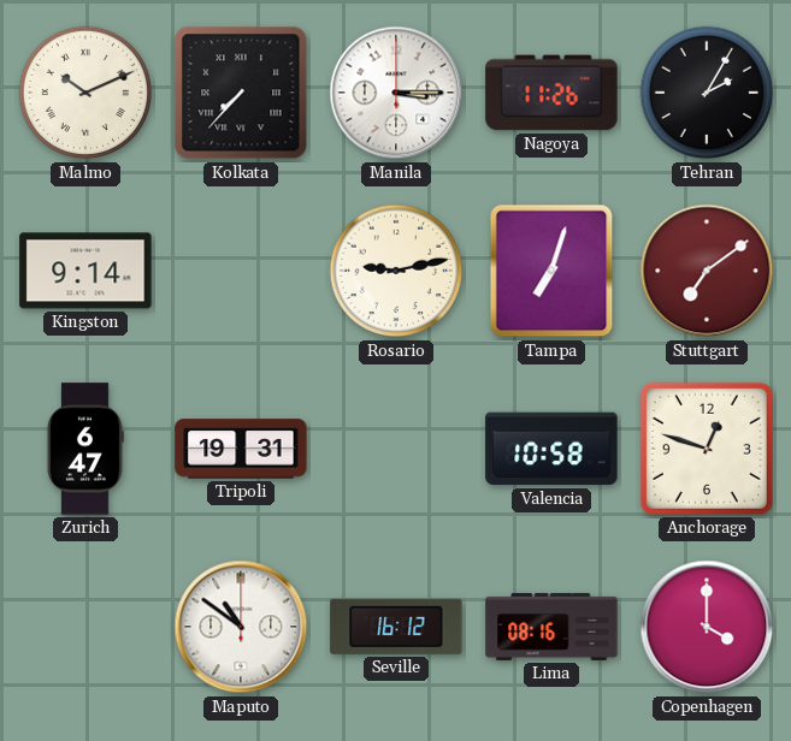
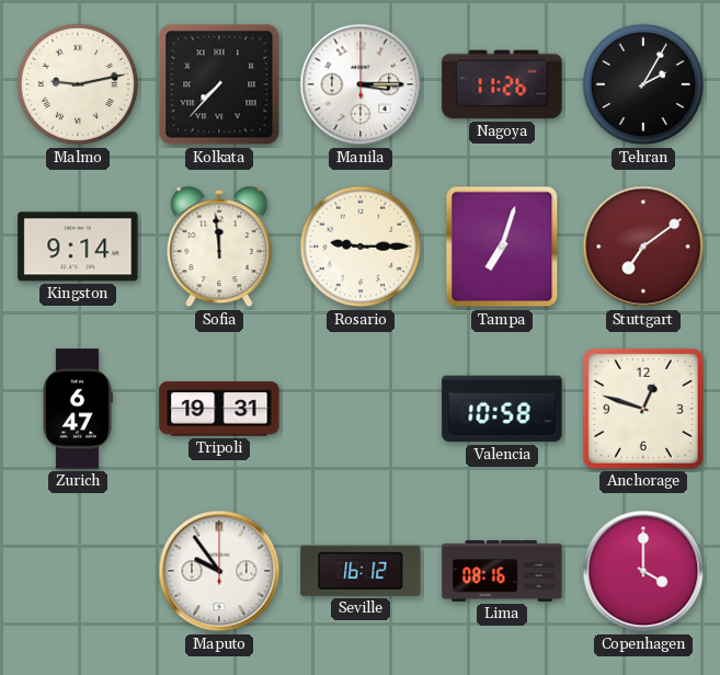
Malmo: 10:11 -> 9:13 (78, 84)
Sofia: none -> 11:59 (219, 247)
Rosario: 9:13 -> 9:15 (361, 247)
Maputo: 10:51 -> 9:54 (219, 571)
